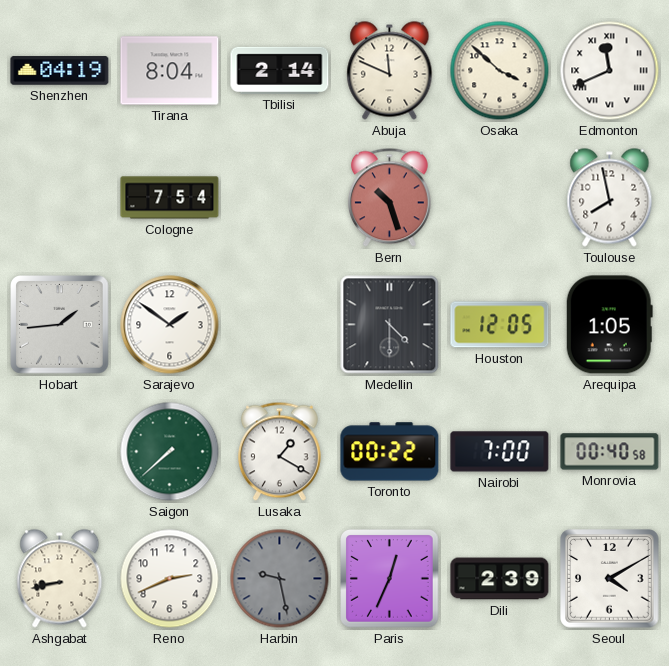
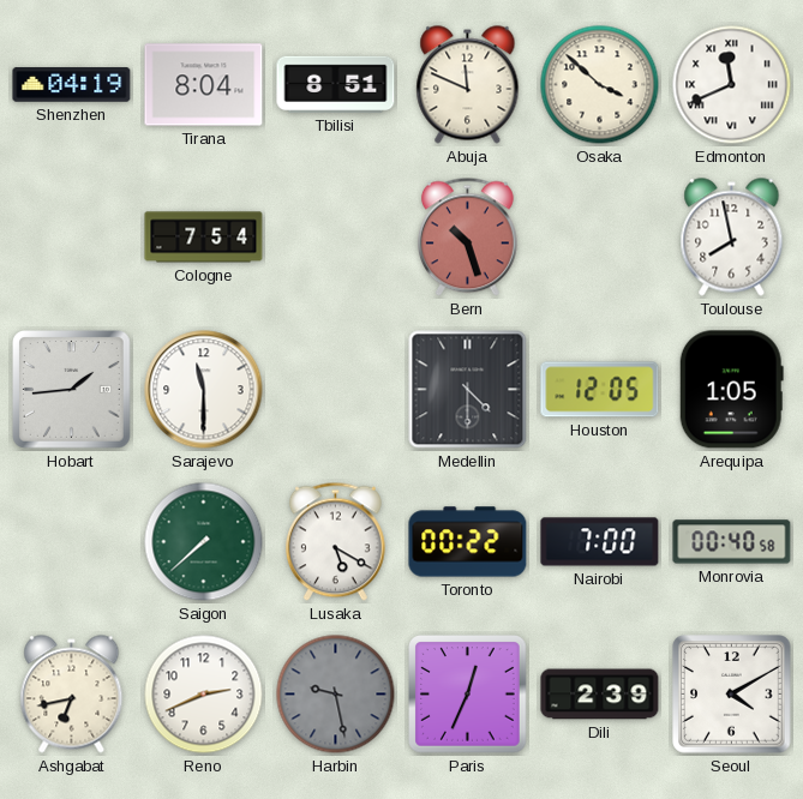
Tbilisi: 2:14 -> 8:51 (336, 84)
Sarajevo: 1:51 -> 11:30 (204, 390)
Lusaka: 1:20 -> 5:20 (335, 542)
Ashgabat: 8:43 -> 6:43 (72, 695)
